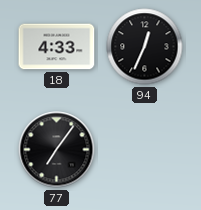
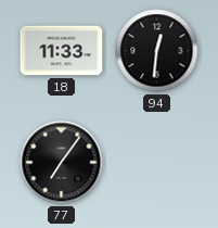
18: 4:33 -> 11:33 (62, 51)
94: 12:34 -> 12:31 (157, 51)
